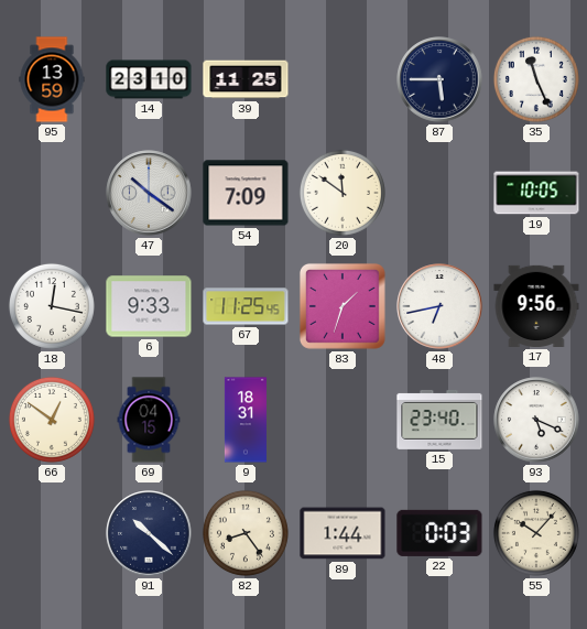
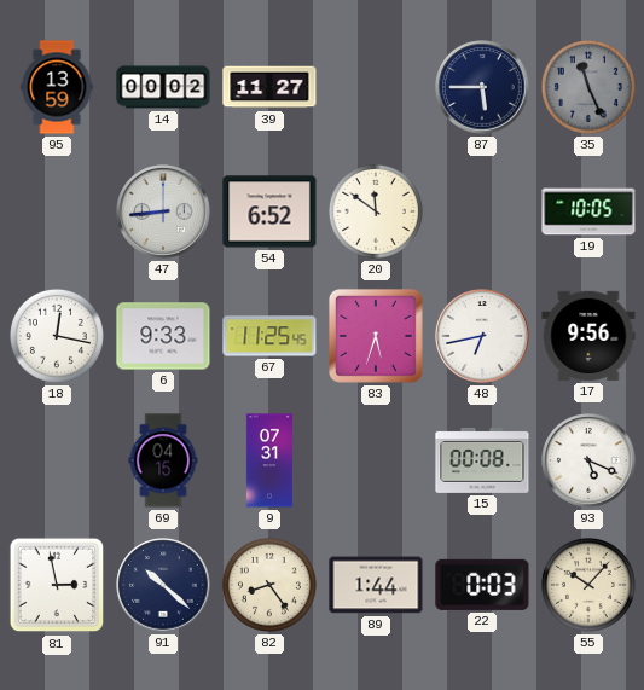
14: 23:10 -> 00:02 (163, 87)
39: 11:25 -> 11:27 (269, 87)
35 dial: white -> grey (588, 87)
47: 10:21 -> 8:44 (163, 211)
54: 7:09 -> 6:52 (269, 211)
83: 1:33 -> 5:33 (376, 336)
66: 12:51 -> none (52, 420)
9: 18:31 -> 07:31 (269, 460)
15: 23:40 -> 00:08 (482, 460)
81: none -> 2:58 (57, 585)
